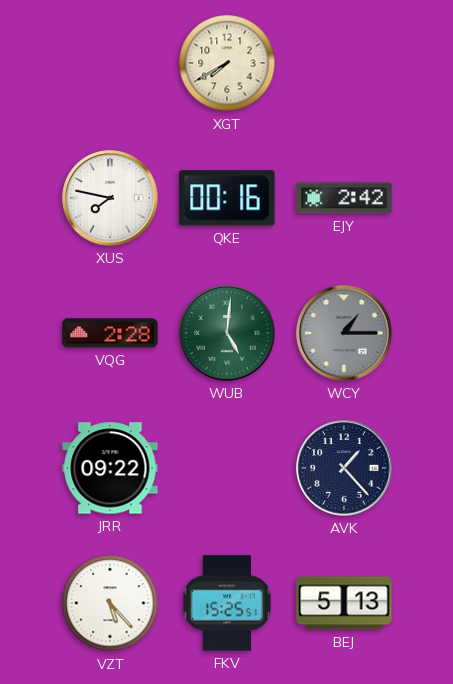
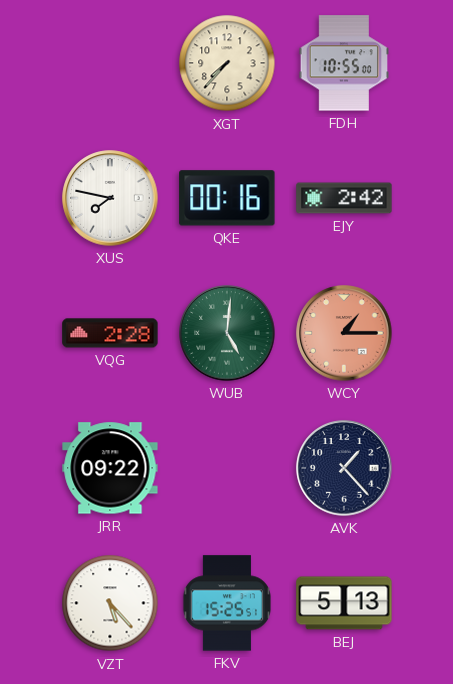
XGT: 7:40 -> 7:37 (227, 63)
FDH: none -> 10:55 (344, 63)
WCY dial: grey -> salmon (344, 333)
